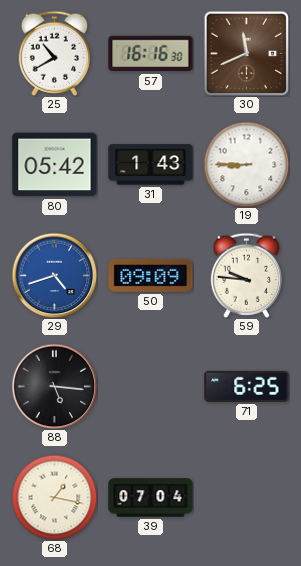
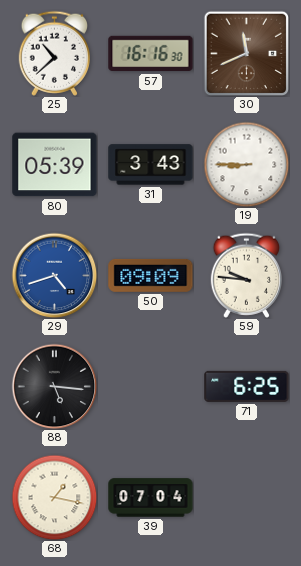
25: 10:40 -> 10:38 (55, 53)
80: 05:42 -> 05:39 (55, 165)
31: 1:43 -> 3:43 (151, 165)
